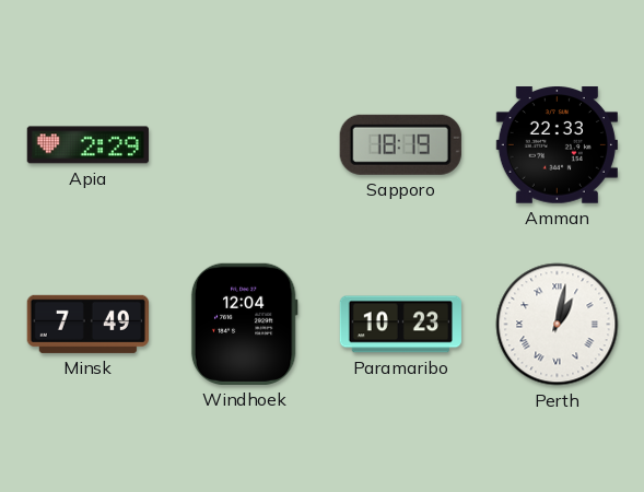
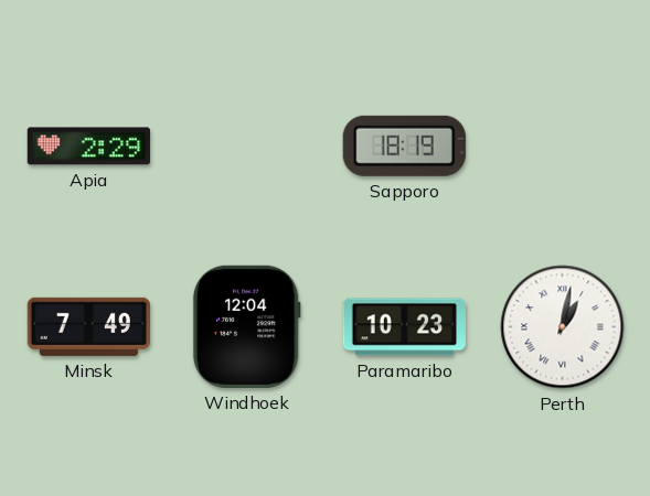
Amman: 22:33 -> none (557, 145)
